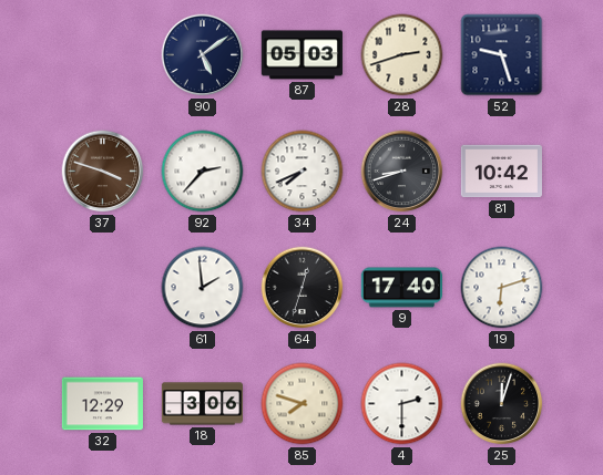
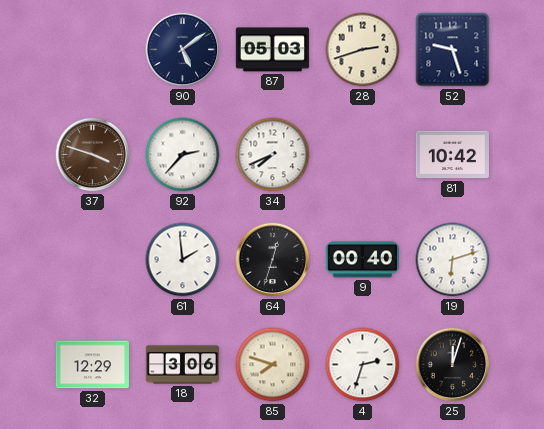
24: 8:42 -> none (402, 172)
9: 17:40 -> 00:40 (362, 260)
4: 2:30 -> 2:33 (363, 365)
